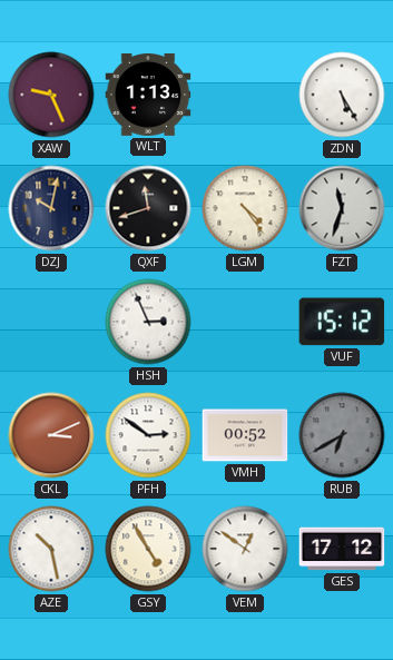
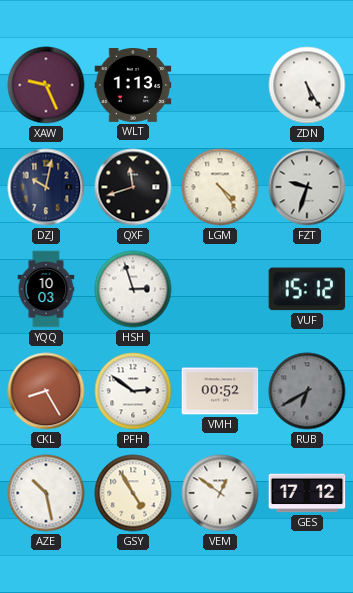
FZT: 11:33 -> 9:33 (307, 187)
YQQ: none -> 10:03 (46, 289)
HSH: 2:56 -> 2:57 (133, 289)
CKL: 3:11 -> 8:25 (46, 391)
